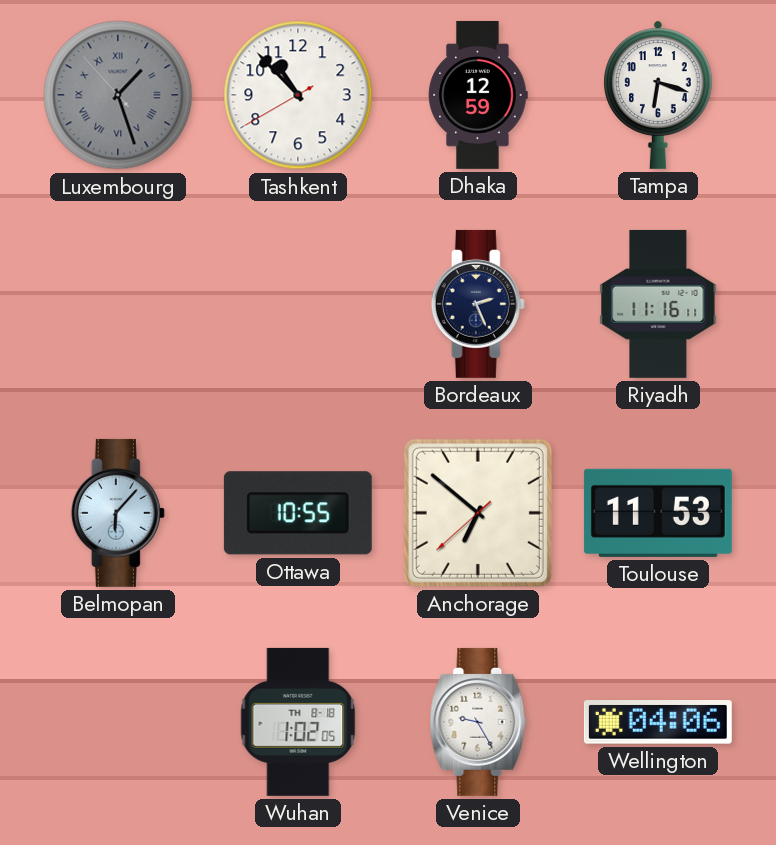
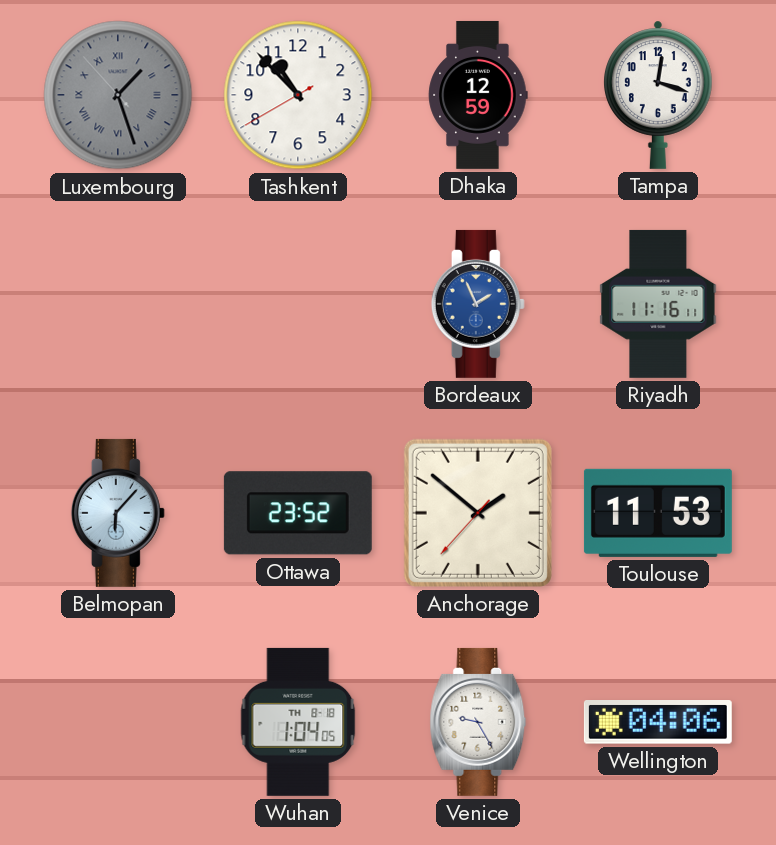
Tampa: 6:18 -> 12:18 (659, 95)
Bordeaux: 2:26 -> 1:56 (478, 304)
Bordeaux dial: navy -> blue (478, 304)
Ottawa: 10:55 -> 23:52 (298, 513)
Anchorage: 6:51 -> 1:51 (478, 513)
Wuhan: 1:02 -> 1:04 (298, 722)
